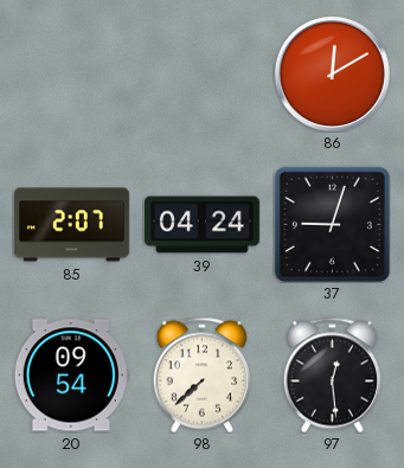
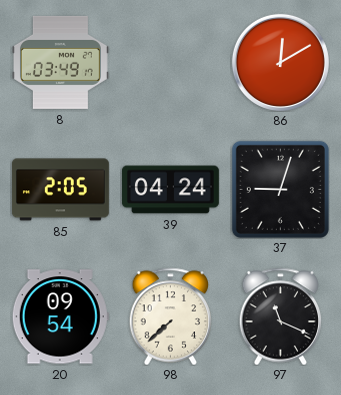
8: none -> 03:49 (60, 62)
85: 2:07 -> 2:05 (60, 190)
97: 12:29 -> 11:19 (280, 316)
